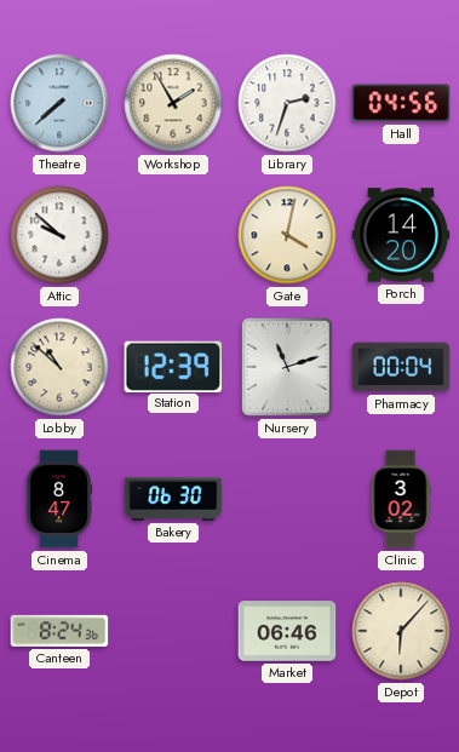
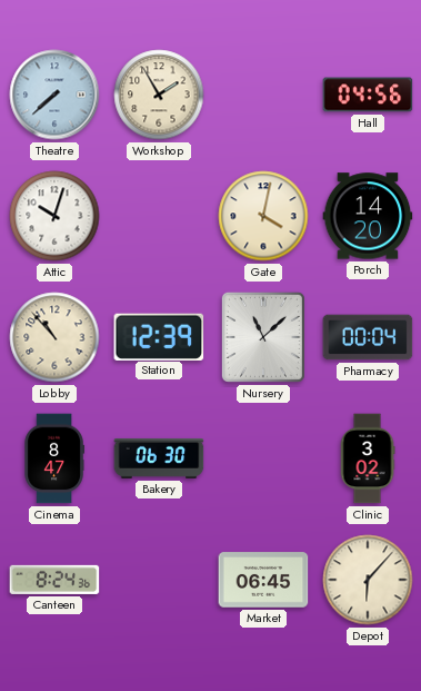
Library: 2:33 -> none (287, 103)
Attic: 9:52 -> 10:03 (54, 216)
Lobby: 10:52 -> 10:53 (54, 337)
Nursery: 11:12 -> 11:08 (263, 337)
Market: 06:46 -> 06:45 (263, 580)
